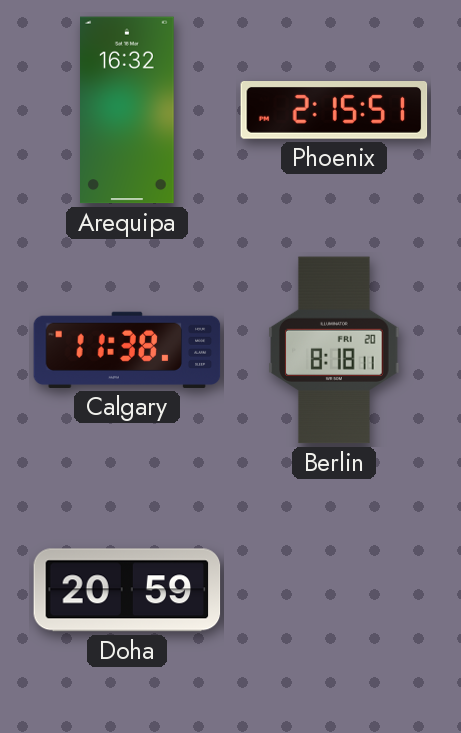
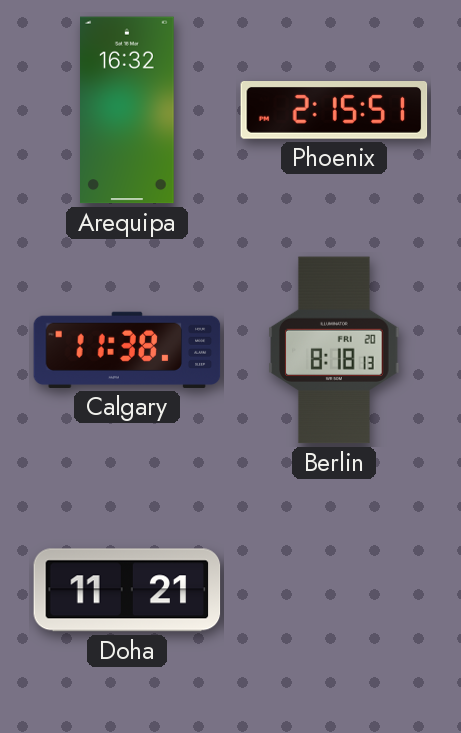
Berlin: 8:18:11 -> 8:18:13 (334, 350)
Doha: 20:59 -> 11:21 (127, 590)
